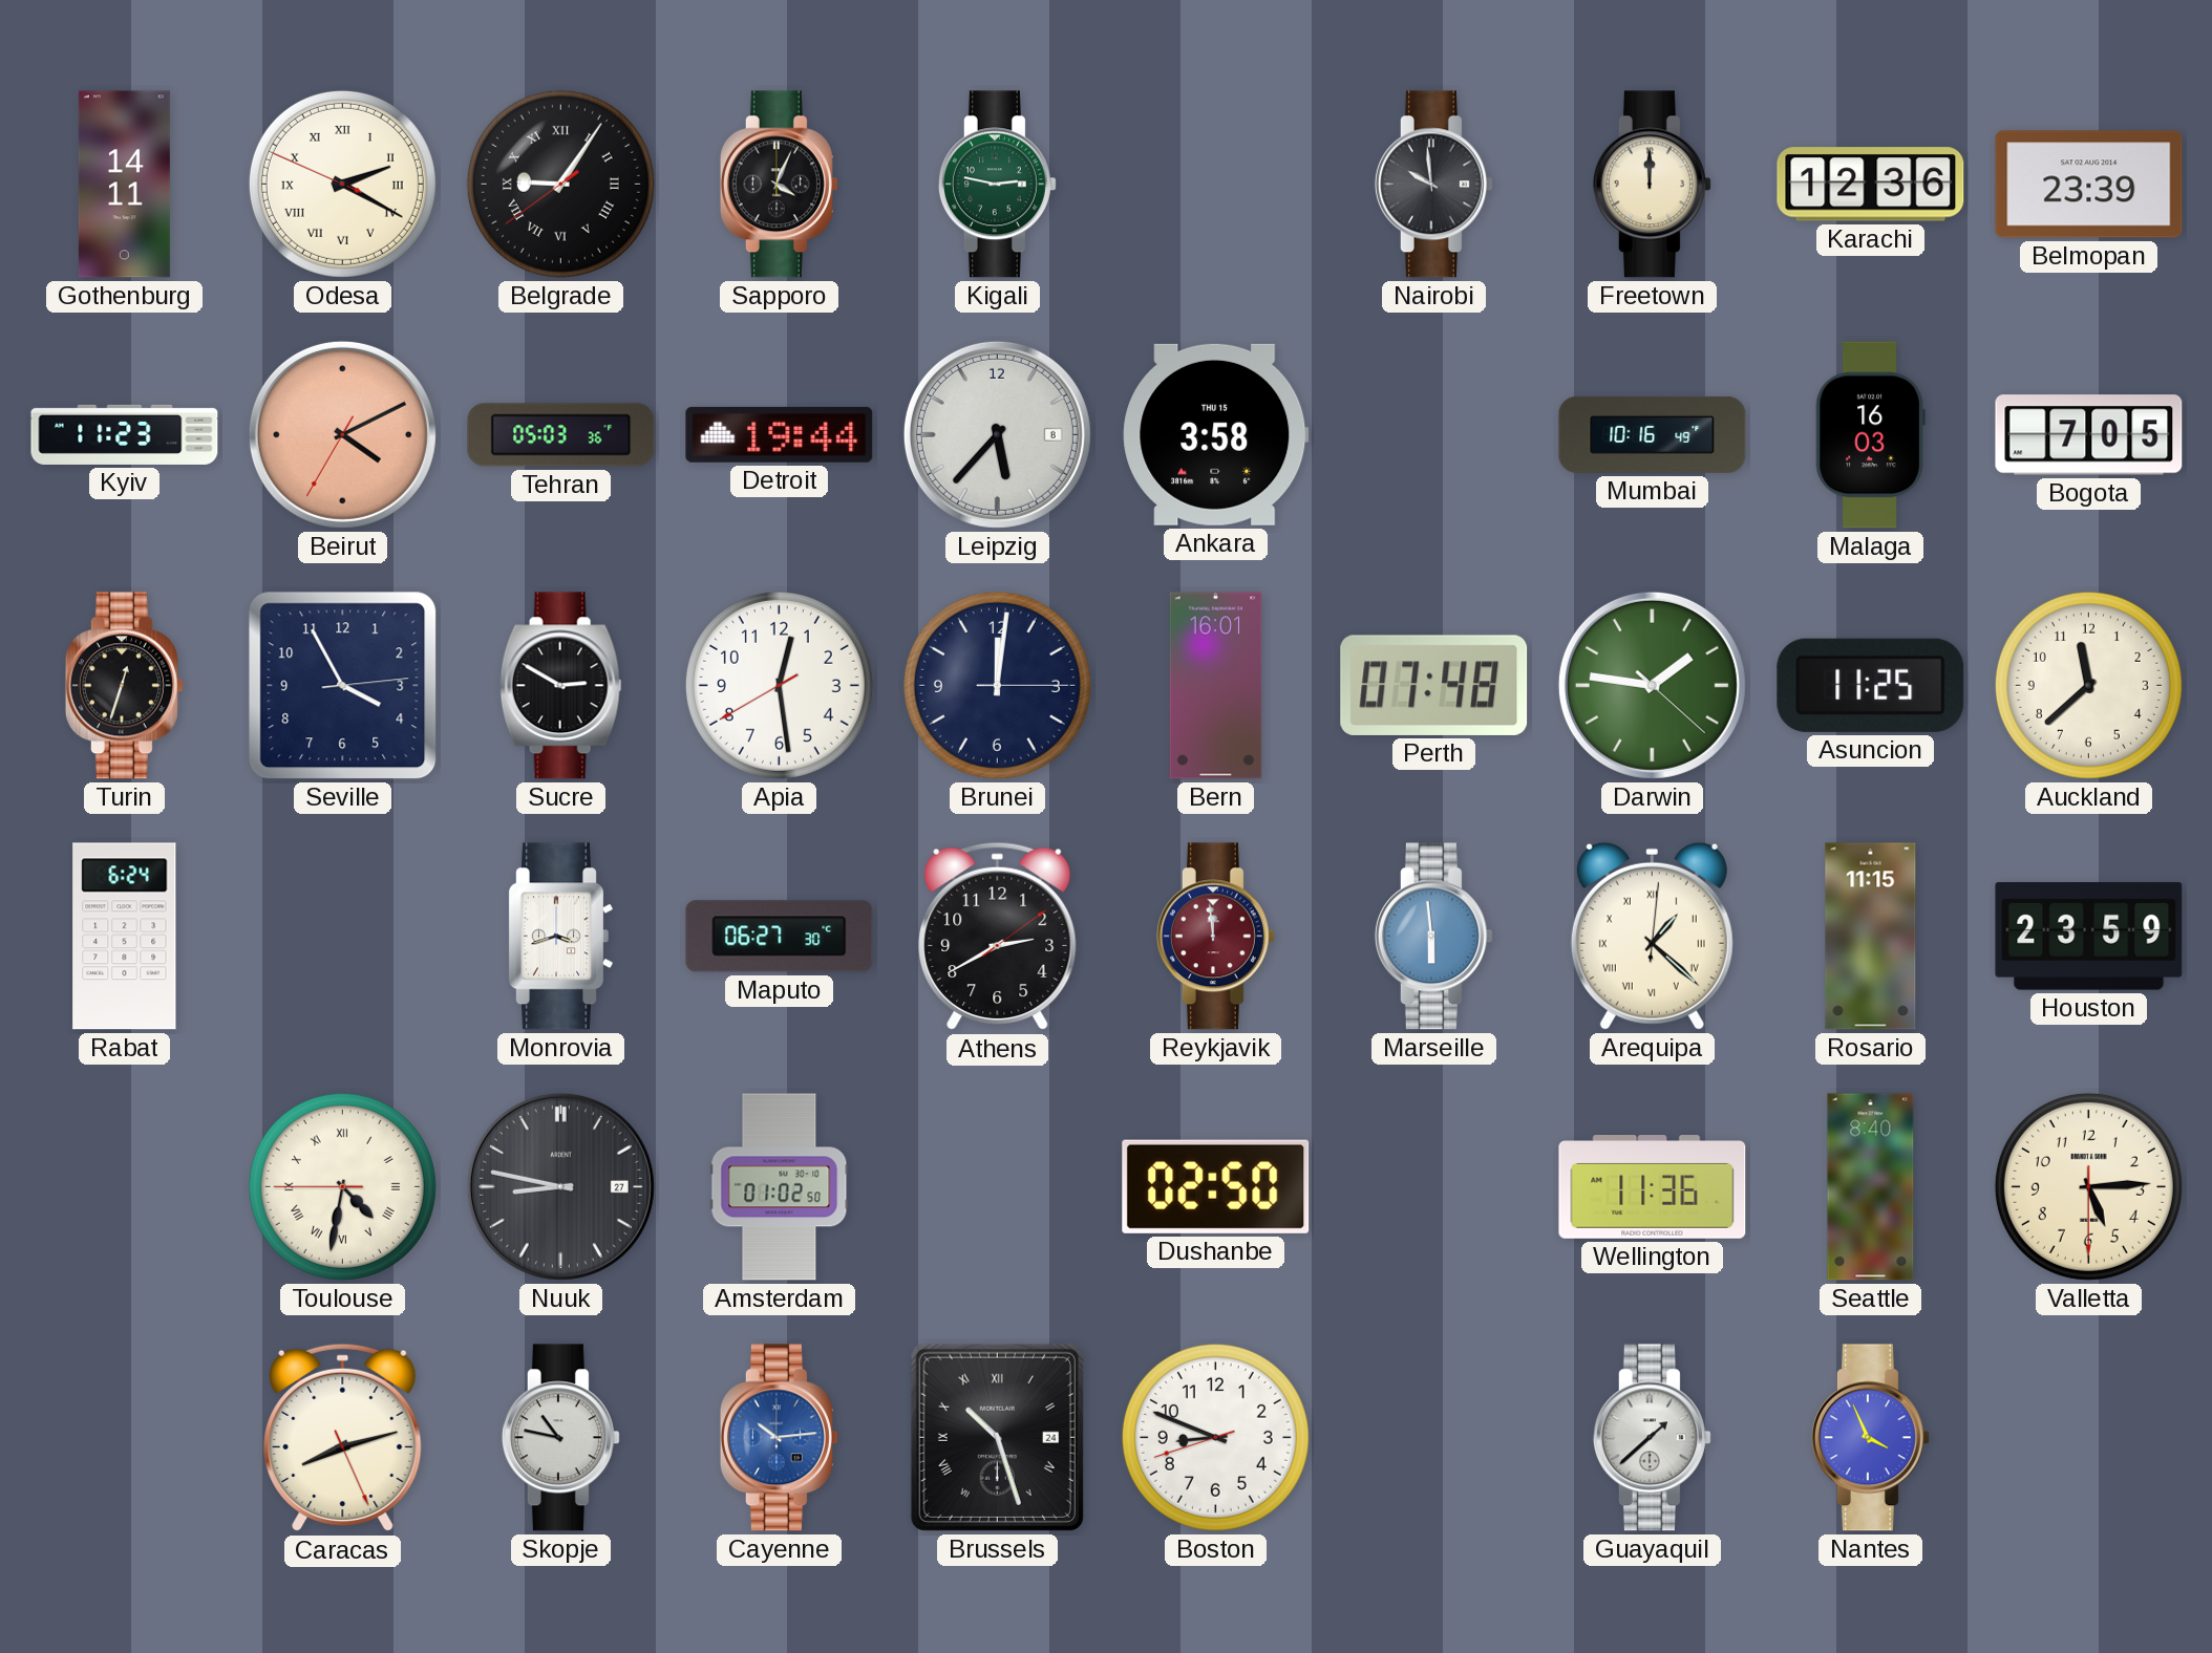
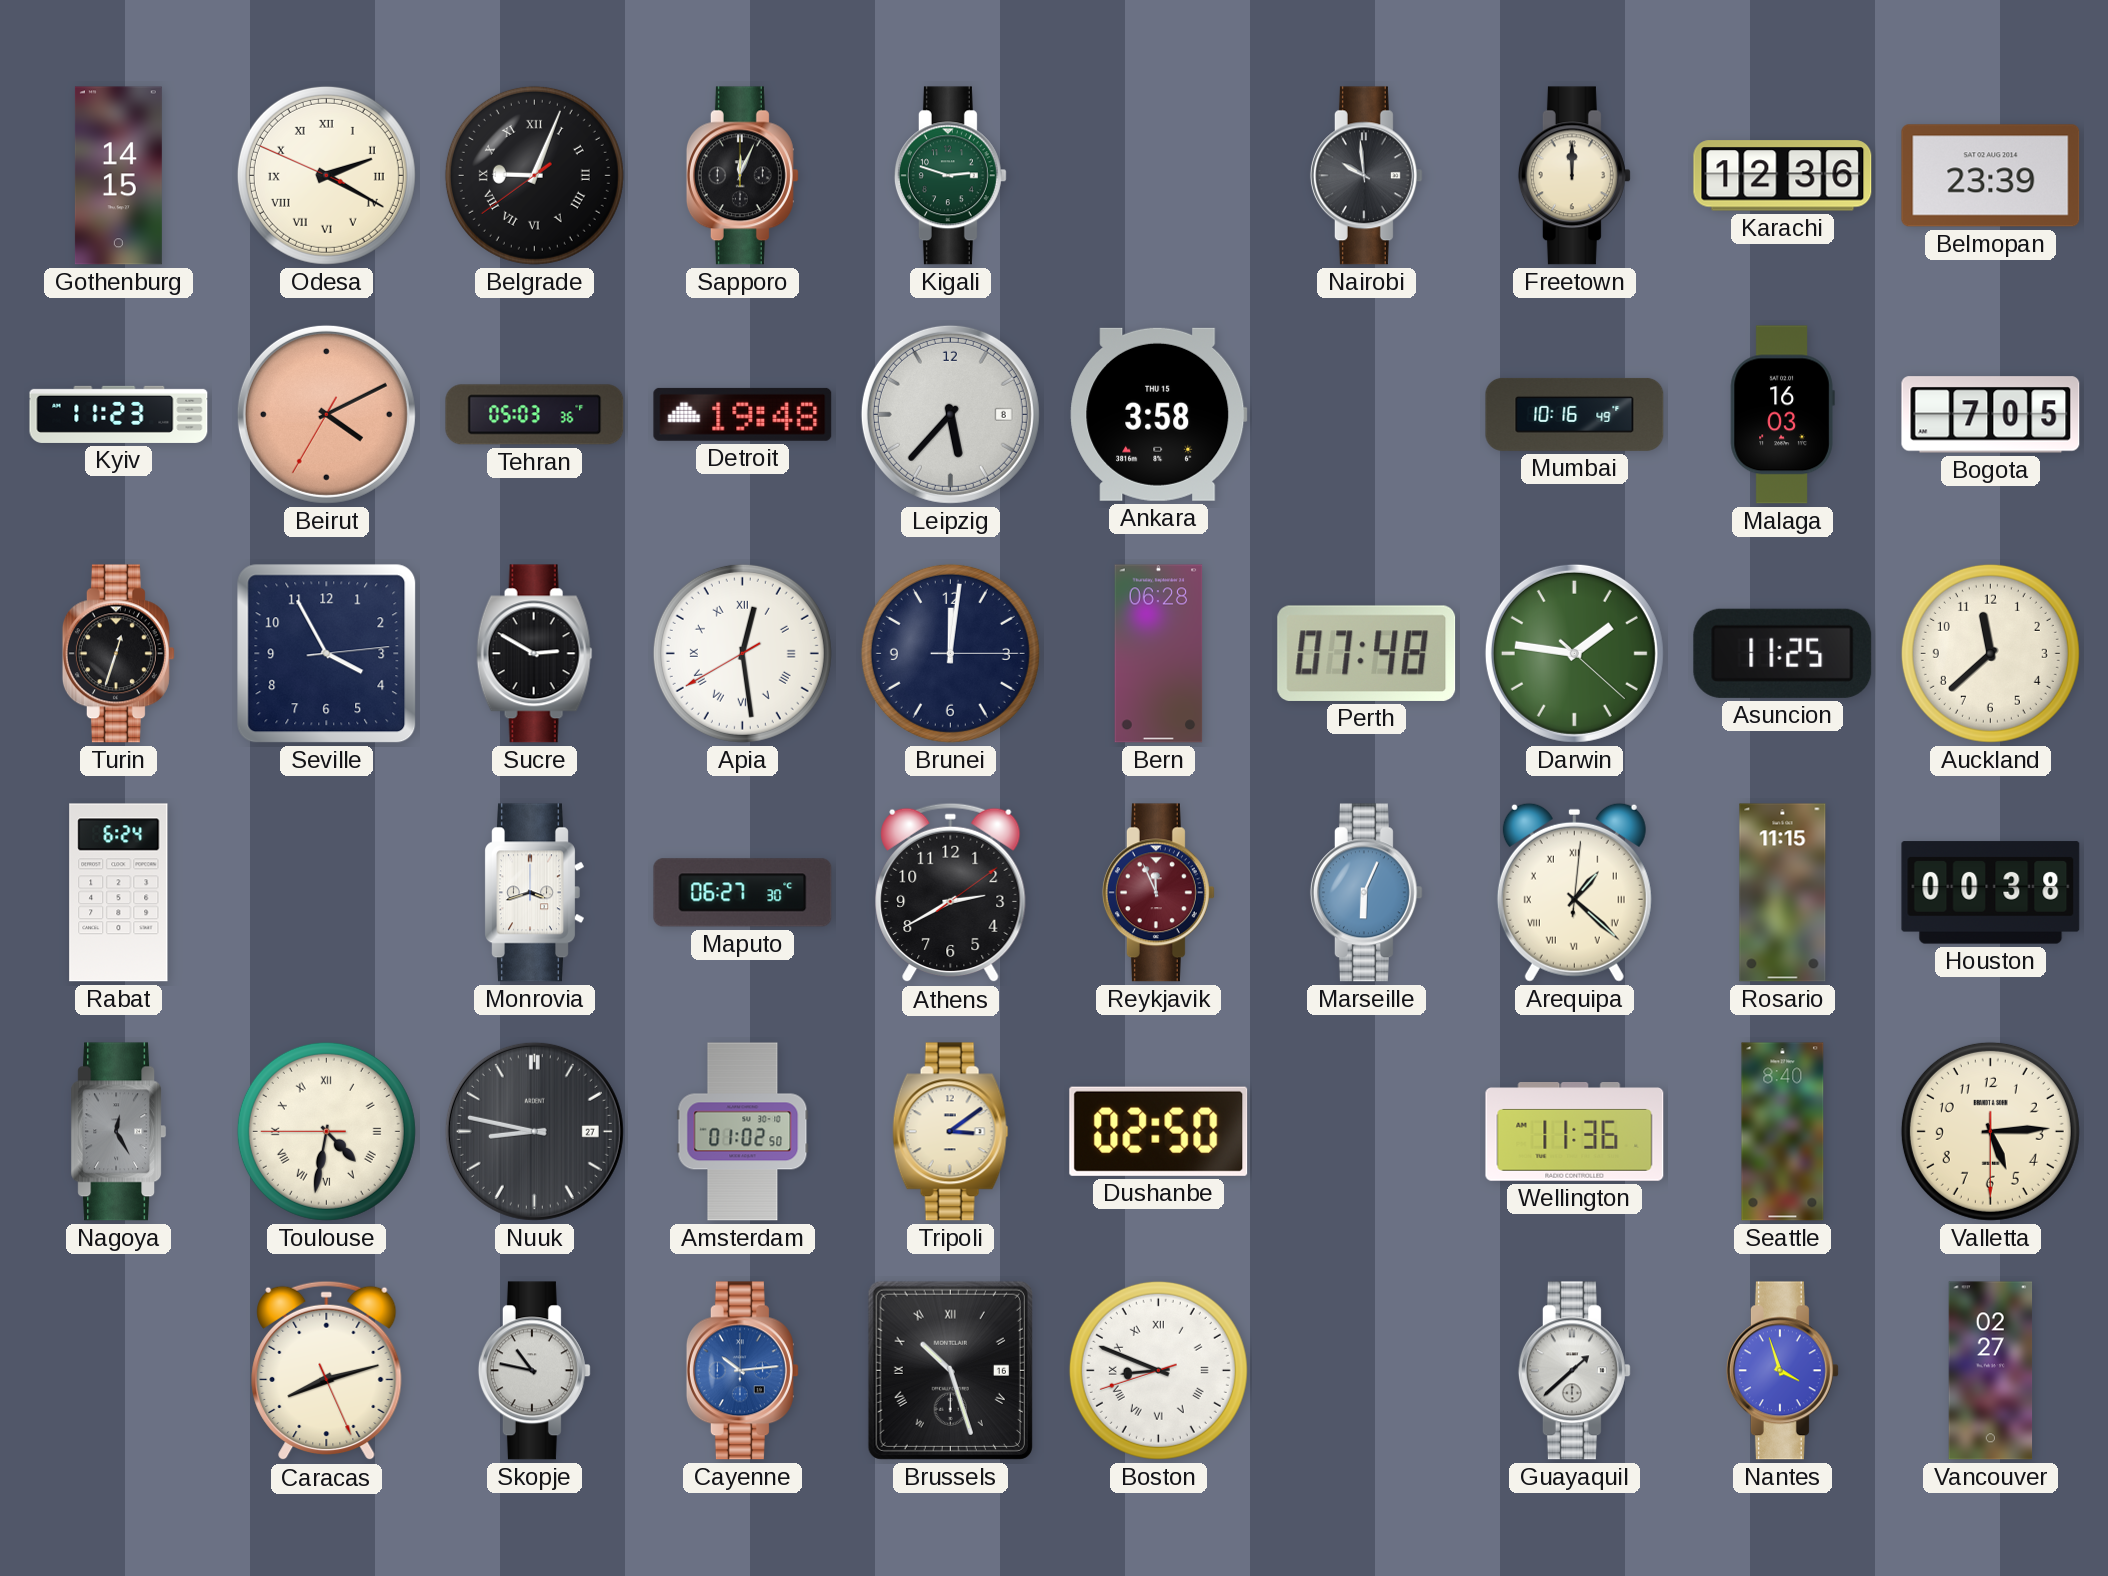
Gothenburg: 14:11 -> 14:15 (118, 176)
Belgrade: 9:05 -> 9:03 (534, 175)
Sapporo: 4:04 -> 12:04 (742, 176)
Kigali: 2:47 -> 2:48 (950, 176)
Detroit: 19:44 -> 19:48 (743, 414)
Apia numerals: Arabic -> Roman (742, 653)
Bern: 16:01 -> 06:28 (1159, 654)
Reykjavik: 11:59 -> 11:56 (1158, 893)
Marseille: 5:59 -> 6:04 (1366, 893)
Houston: 23:59 -> 00:38 (1991, 893)
Nagoya: none -> 12:25 (119, 1132)
Tripoli: none -> 3:09 (950, 1132)
Brussels date: 24 -> 16 (950, 1370)
Boston numerals: Arabic -> Roman (1158, 1370)
Nantes: 3:56 -> 3:57 (1782, 1371)
Vancouver: none -> 02:27 (1991, 1371)
